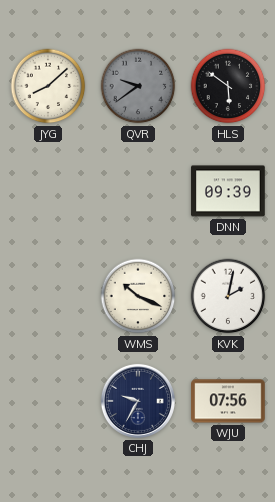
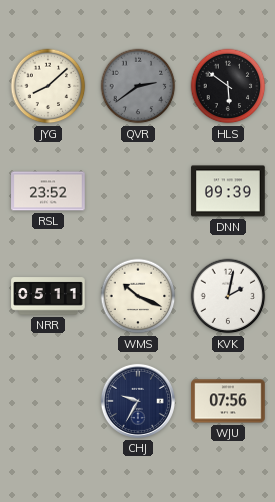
QVR: 9:39 -> 2:39 (138, 86)
RSL: none -> 23:52 (48, 191)
NRR: none -> 05:11 (48, 296)
